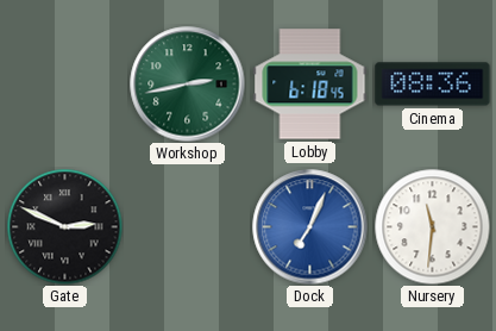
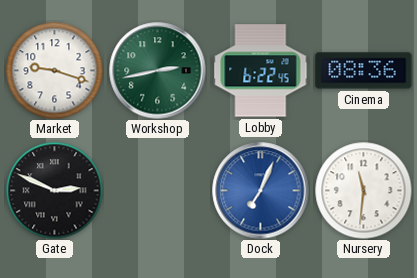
Market: none -> 9:18 (54, 70)
Lobby: 6:18 -> 6:22 (261, 71)
